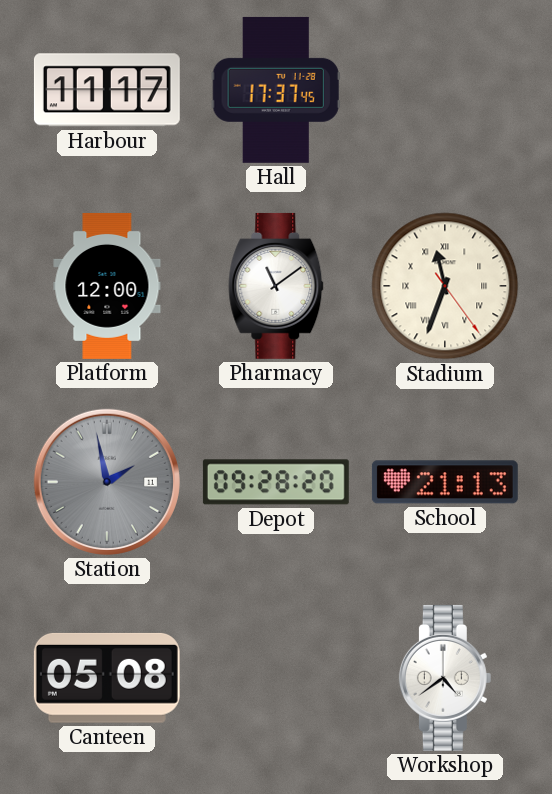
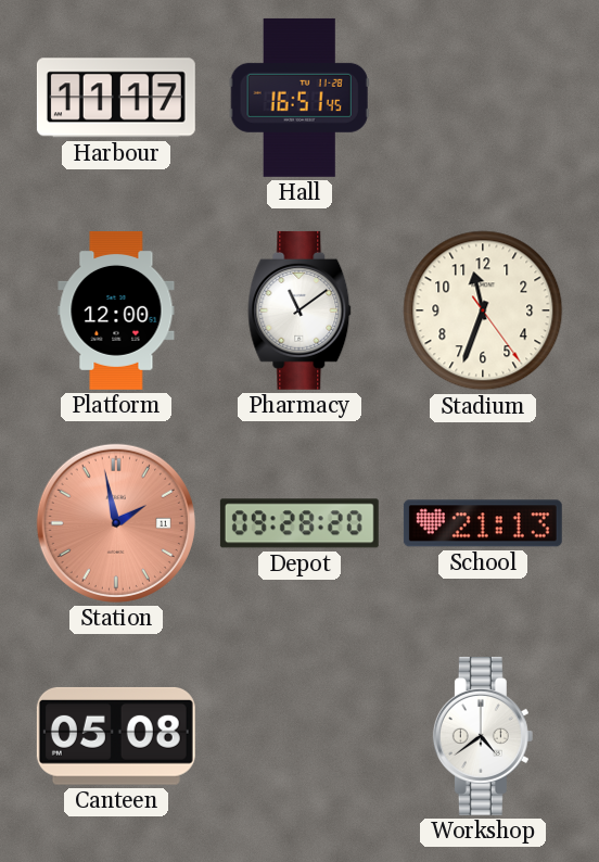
Hall: 17:37 -> 16:51 (299, 98)
Stadium numerals: Roman -> Arabic (483, 310)
Station dial: grey -> salmon (116, 523)
